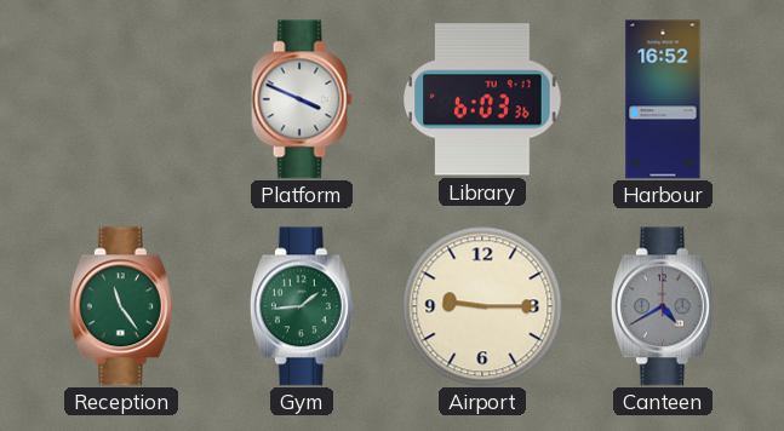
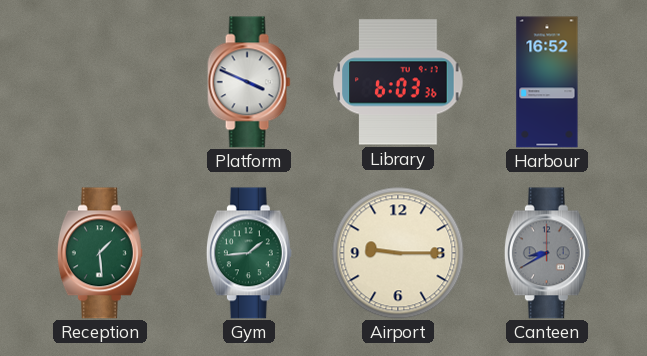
Reception: 11:24 -> 1:29 (100, 253)
Canteen: 4:40 -> 8:40 (547, 253)
